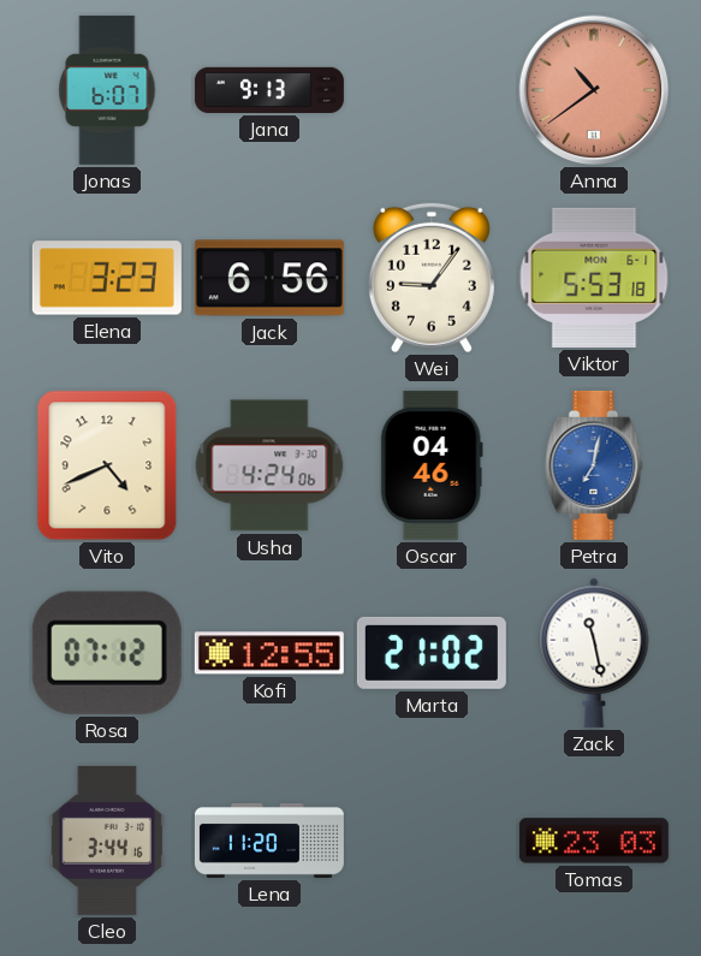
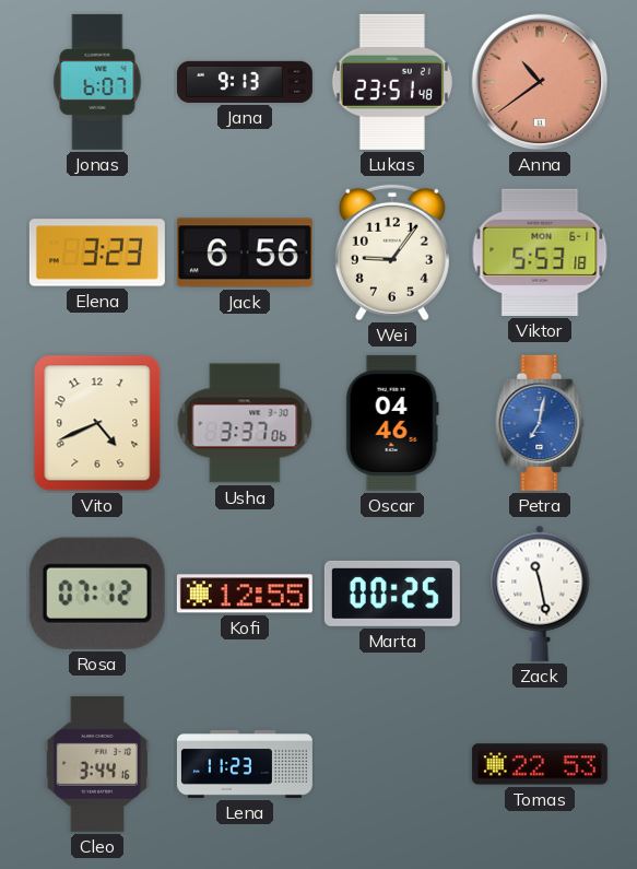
Lukas: none -> 23:51 (392, 82)
Usha: 4:24 -> 3:37 (245, 423)
Marta: 21:02 -> 00:25 (392, 594)
Lena: 11:20 -> 11:23 (245, 764)
Tomas: 23:03 -> 22:53 (540, 764)
